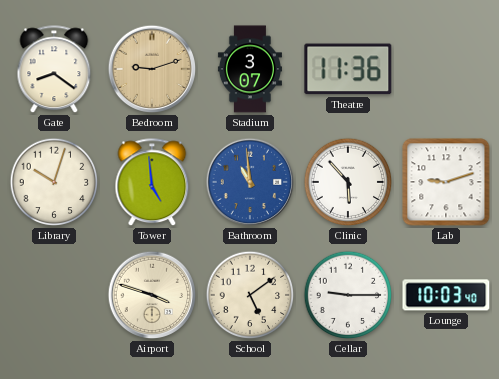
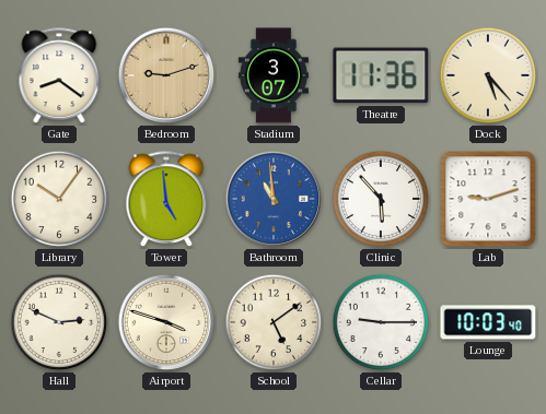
Dock: none -> 5:23 (488, 75)
Library: 10:03 -> 10:06 (59, 199)
Hall: none -> 2:49 (59, 322)
